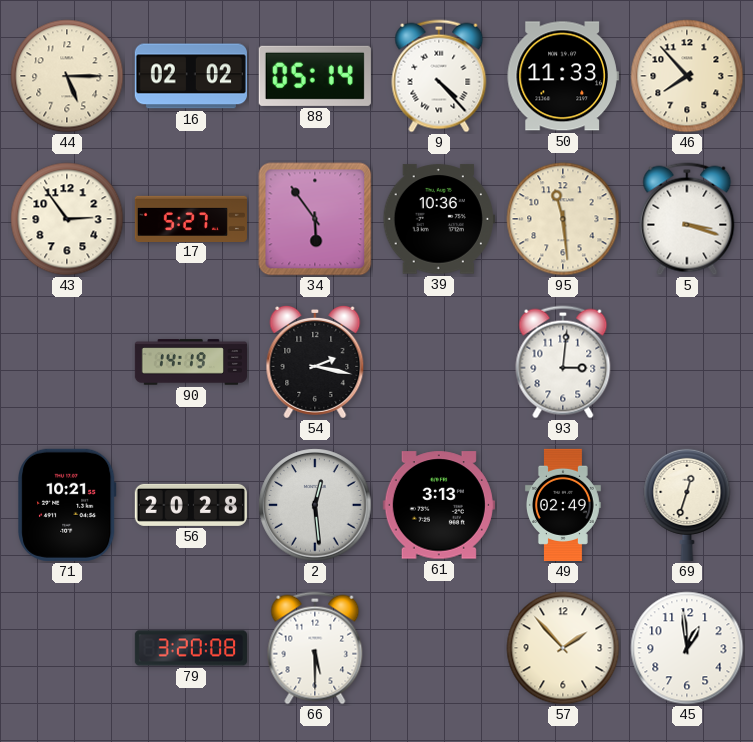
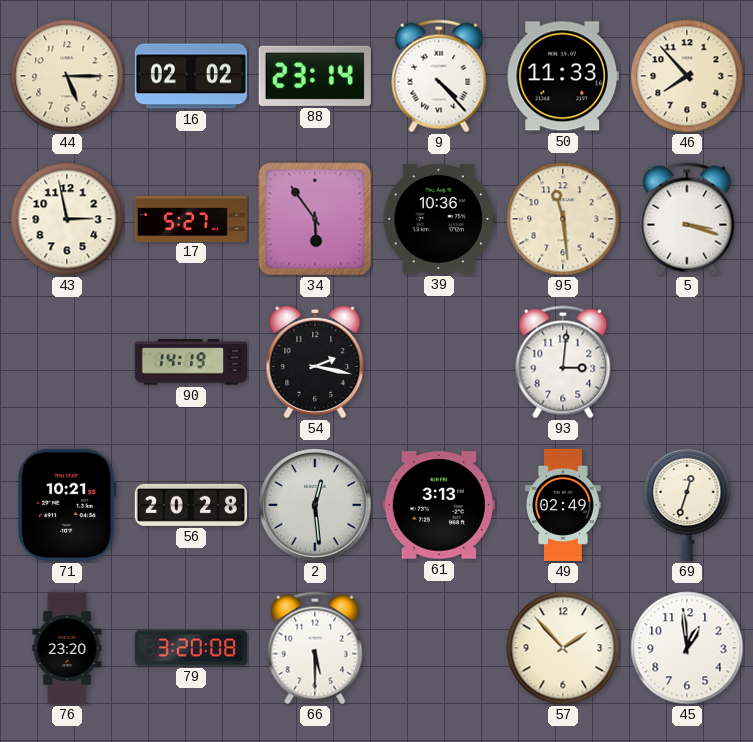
88: 05:14 -> 23:14 (315, 76)
43: 2:54 -> 2:58 (67, 219)
76: none -> 23:20 (67, 648)
